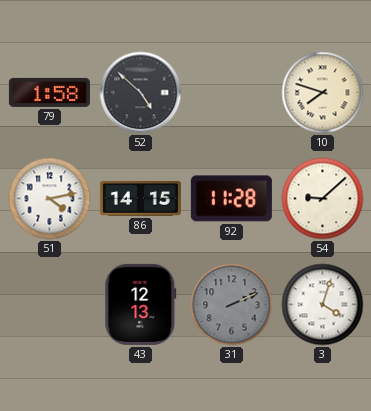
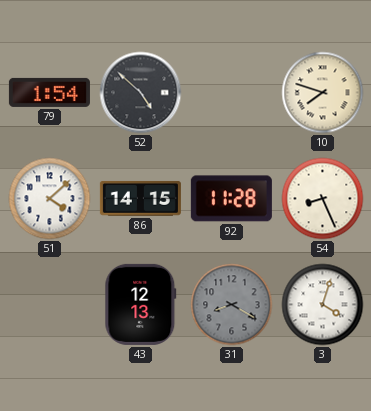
79: 1:58 -> 1:54 (49, 92)
51: 4:13 -> 4:08 (50, 199)
54: 9:08 -> 8:26 (323, 199)
31: 2:11 -> 8:20 (232, 305)
